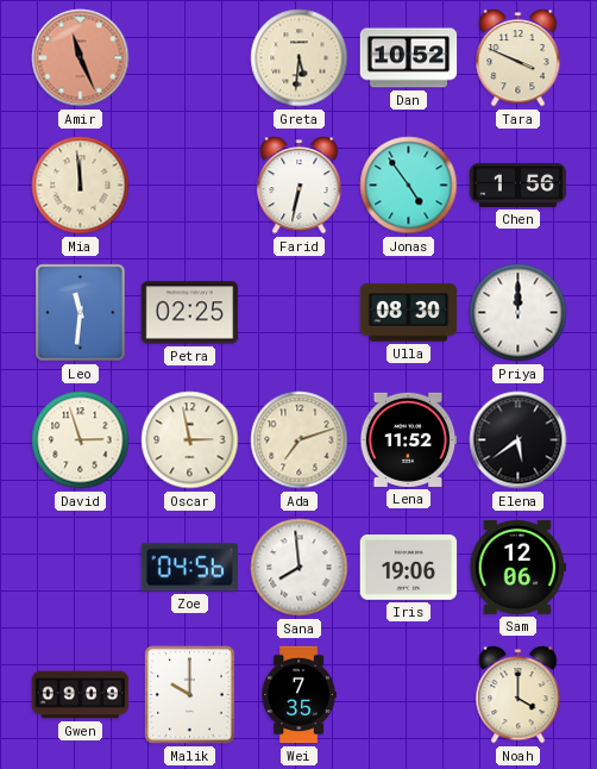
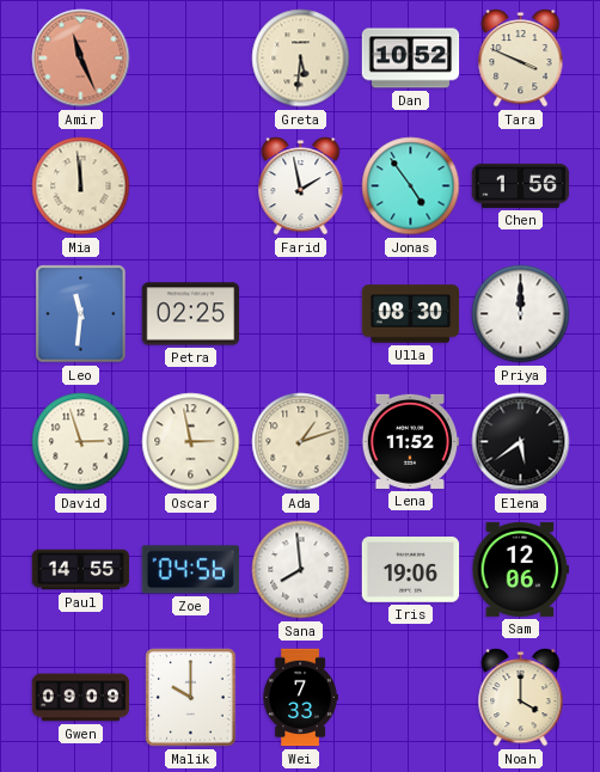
Farid: 6:32 -> 1:58 (301, 186)
Ada: 7:12 -> 1:12 (301, 442)
Paul: none -> 14:55 (81, 570)
Wei: 7:35 -> 7:33 (300, 698)
